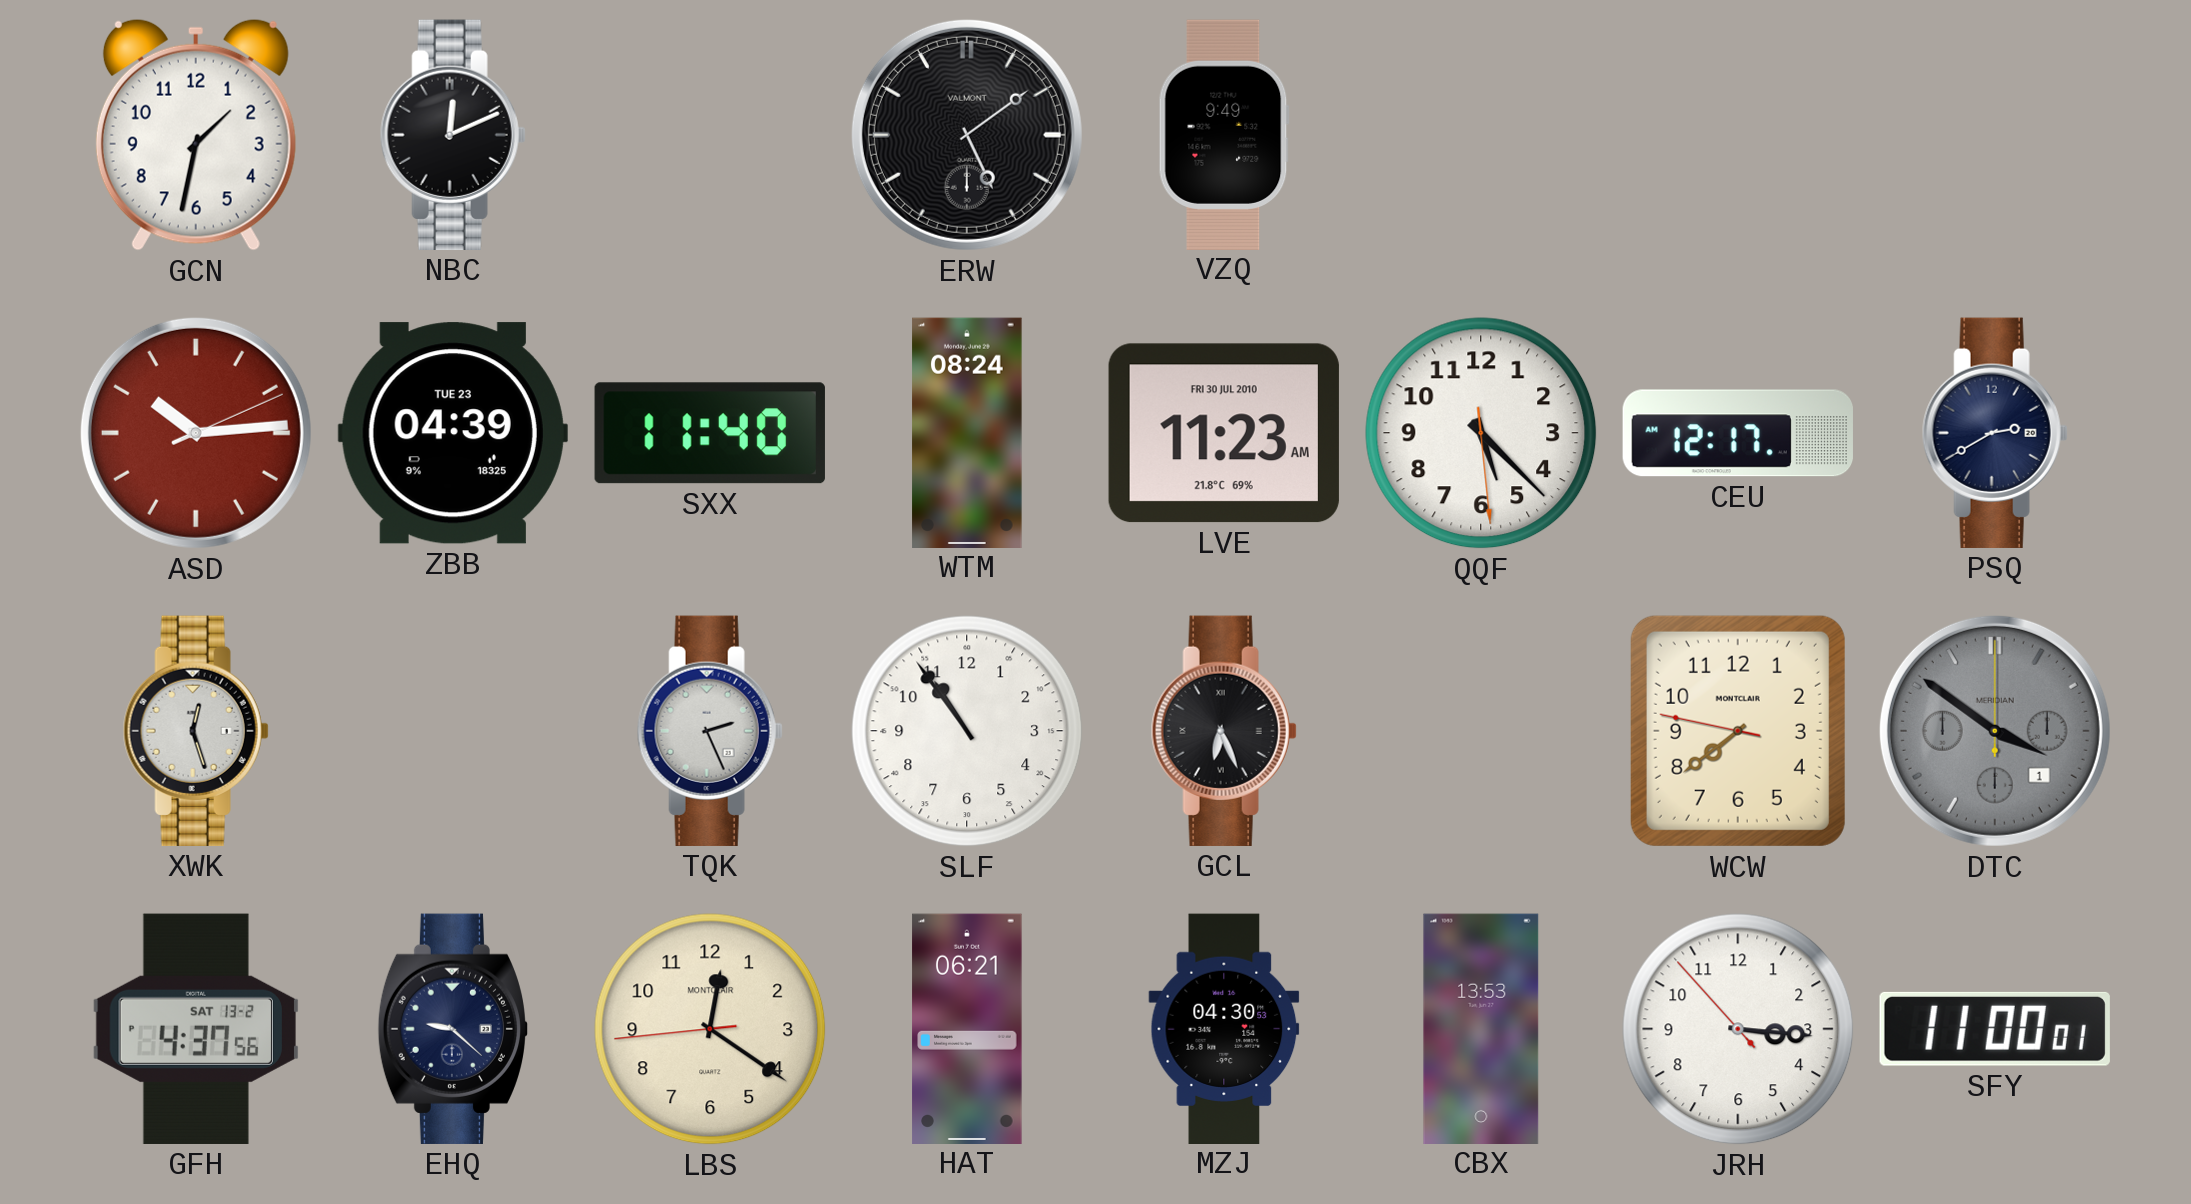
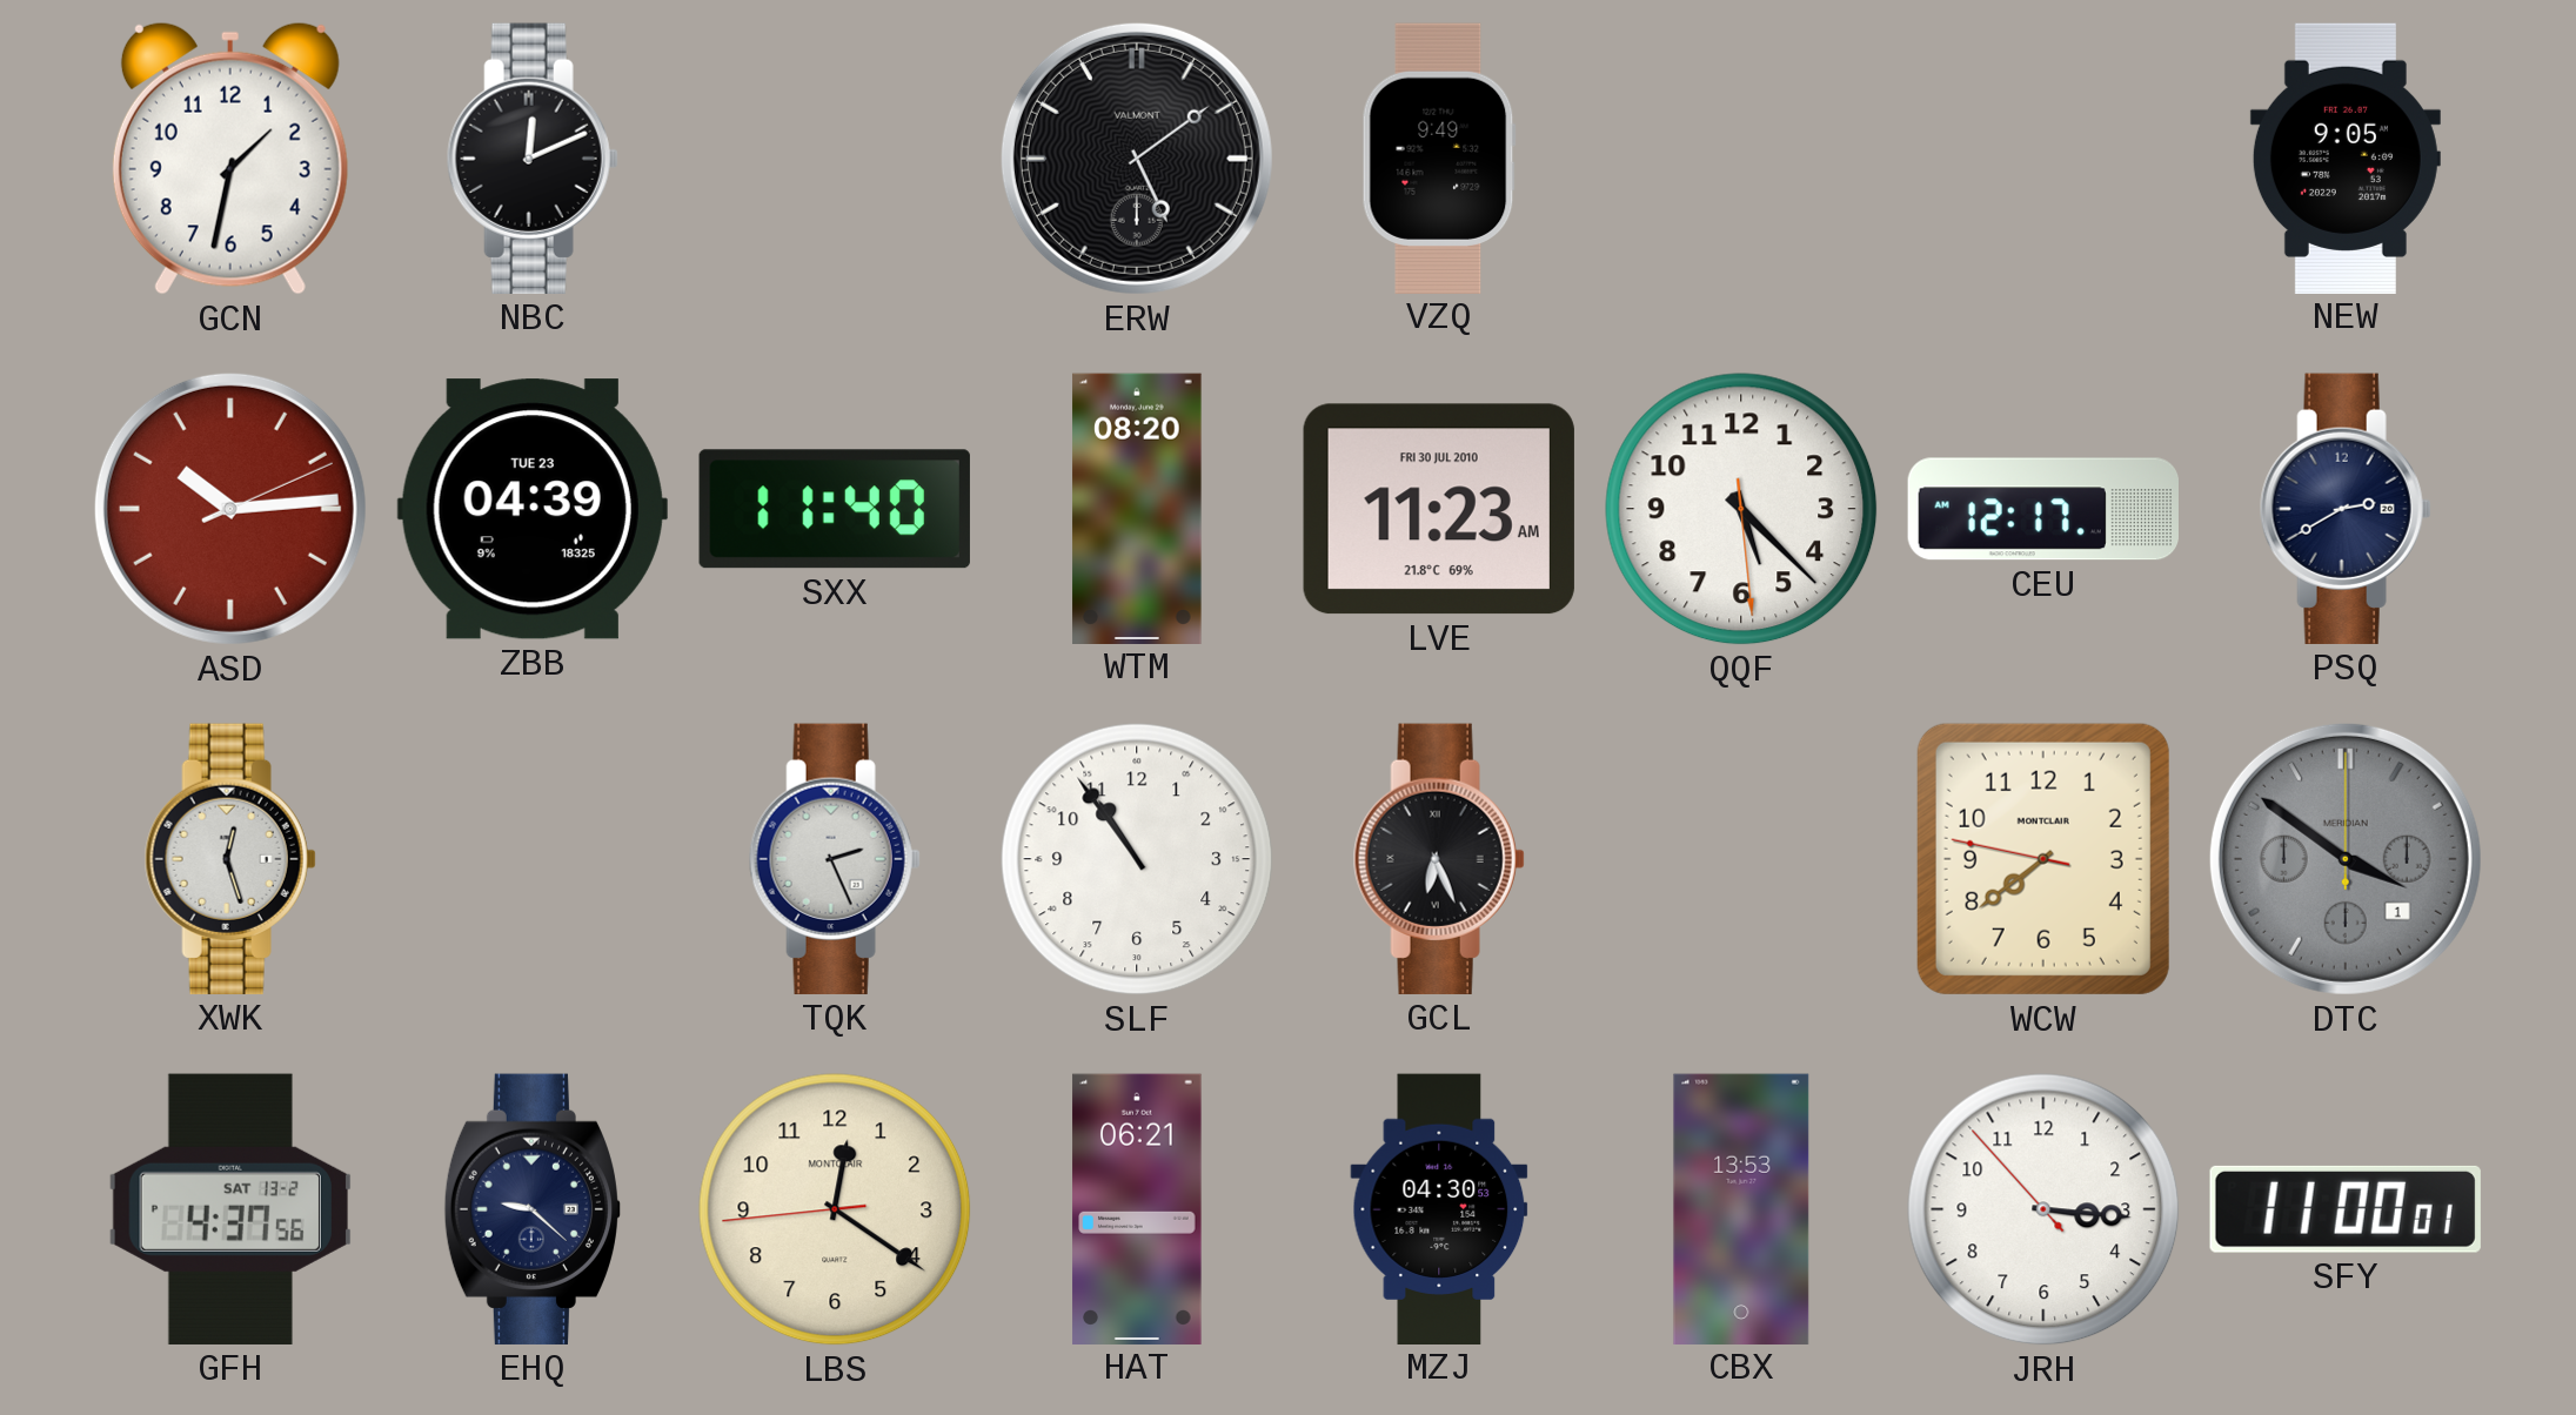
NEW: none -> 9:05 (2346, 157)
WTM: 08:24 -> 08:20 (1137, 508)
